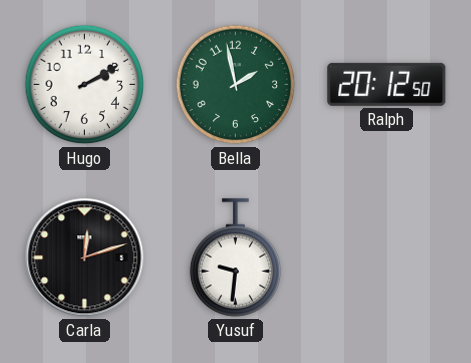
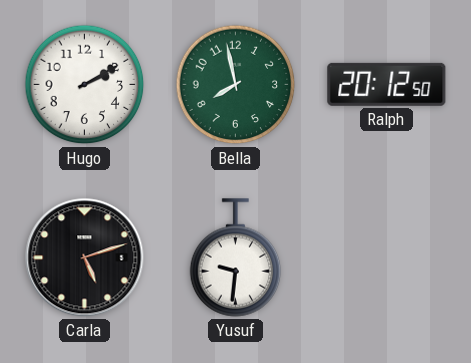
Bella: 1:58 -> 7:58 (236, 85)
Carla: 12:12 -> 5:12 (85, 258)
